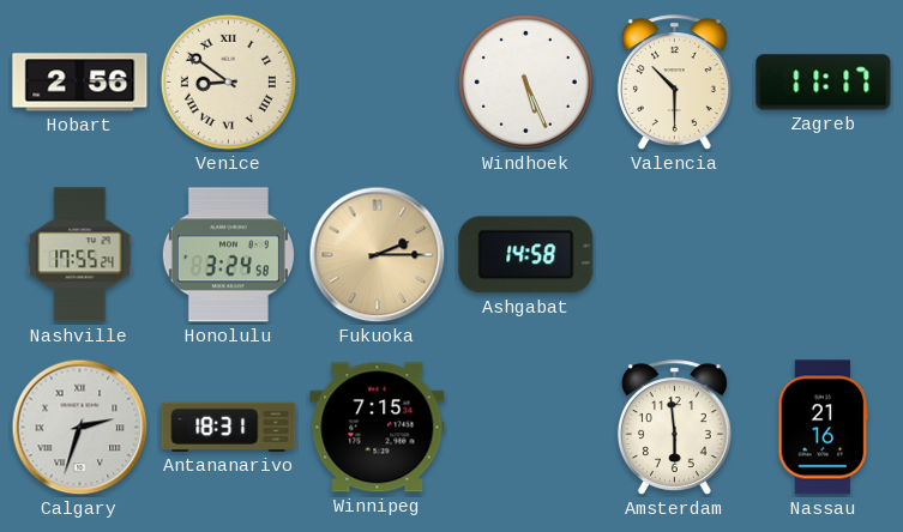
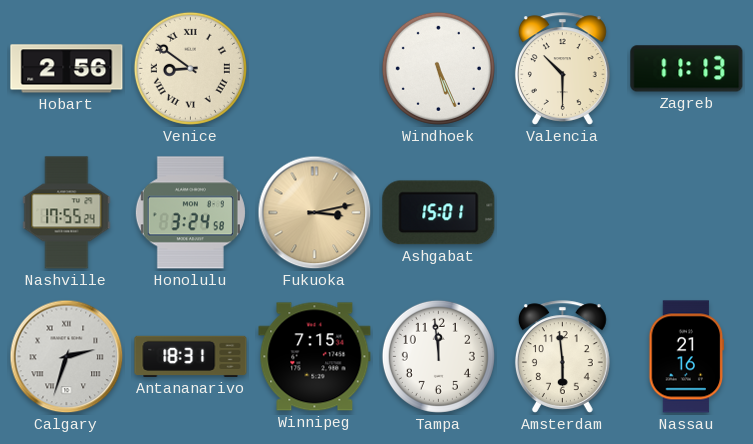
Zagreb: 11:17 -> 11:13 (687, 69)
Fukuoka: 2:15 -> 3:13 (315, 213)
Ashgabat: 14:58 -> 15:01 (439, 213)
Tampa: none -> 11:59 (438, 356)
